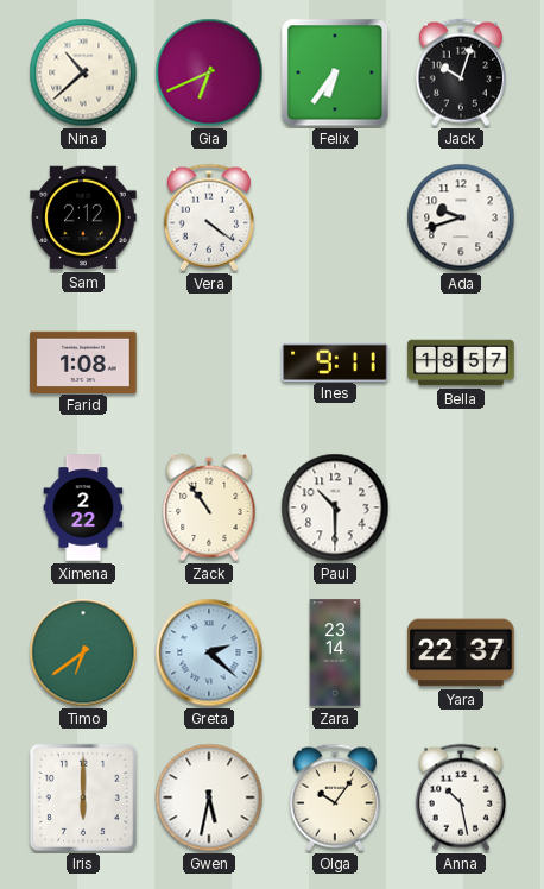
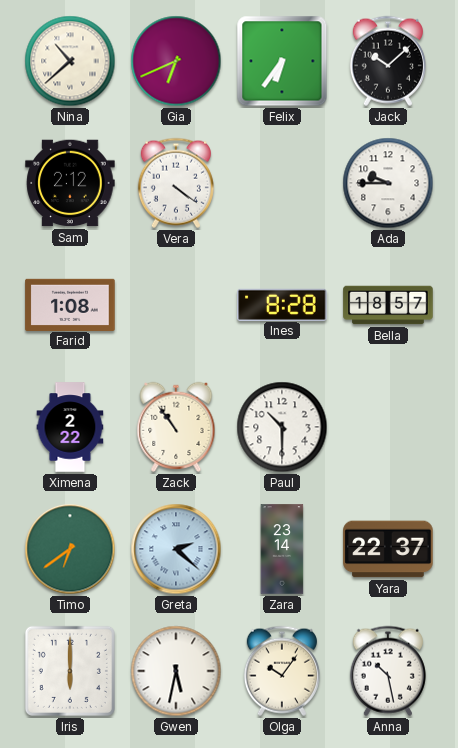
Jack: 10:03 -> 10:08 (388, 61)
Ada: 9:42 -> 9:45 (388, 183)
Ines: 9:11 -> 8:28 (282, 304)
